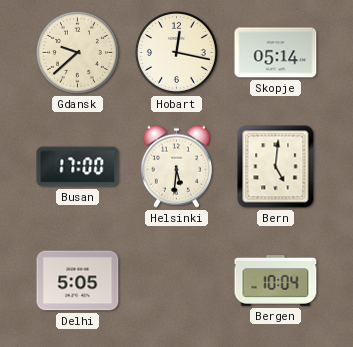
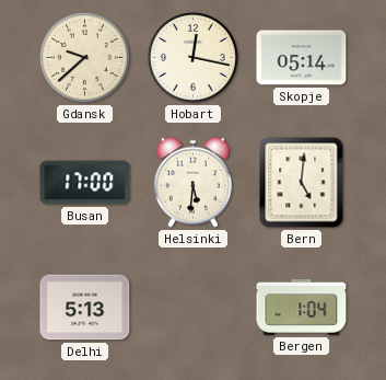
Delhi: 5:05 -> 5:13 (85, 308)
Bergen: 10:04 -> 1:04 (302, 308)
